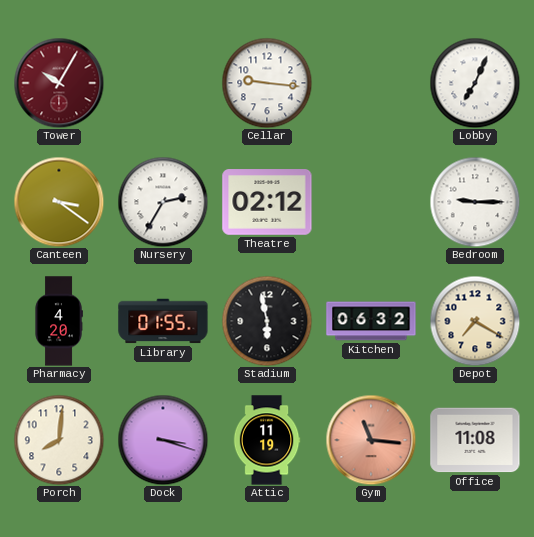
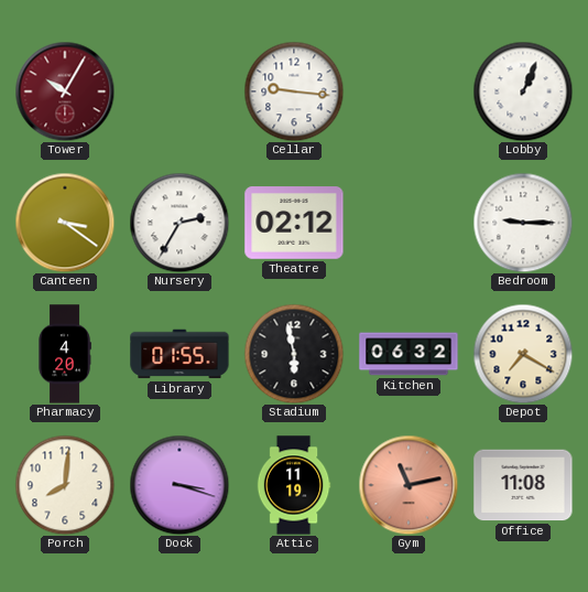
Lobby: 7:04 -> 1:04 (523, 92)
Gym: 11:16 -> 11:13 (409, 485)
